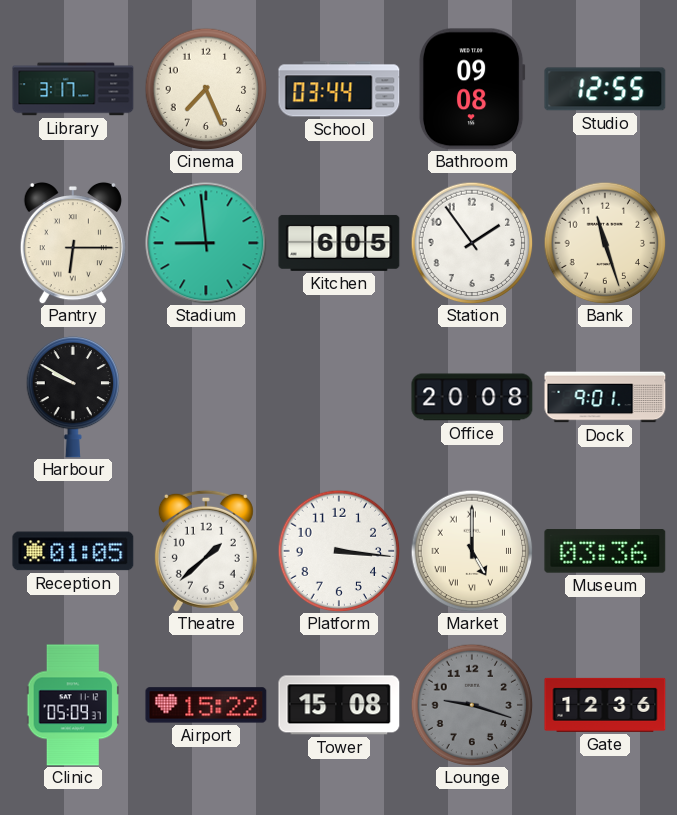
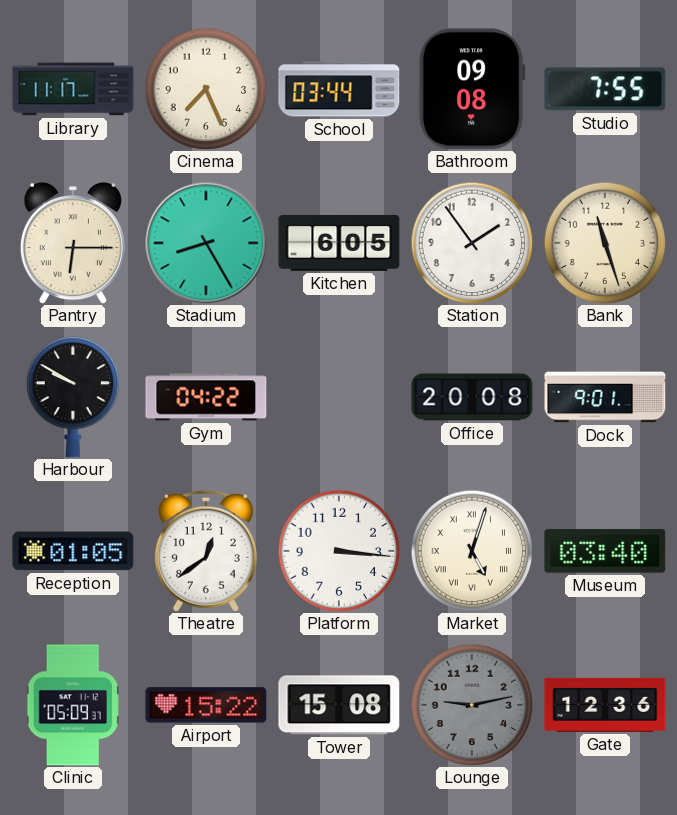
Library: 3:17 -> 11:17 (73, 89)
Studio: 12:55 -> 7:55 (605, 89)
Stadium: 8:59 -> 8:25 (206, 243)
Gym: none -> 04:22 (206, 397)
Theatre: 1:38 -> 12:39 (206, 551)
Market: 5:00 -> 5:03 (472, 551)
Museum: 03:36 -> 03:40 (605, 551)
Lounge: 9:18 -> 9:13 (472, 705)
